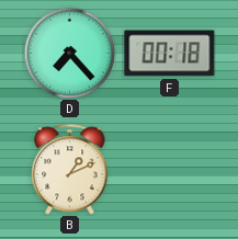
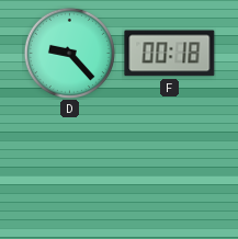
D: 7:23 -> 9:23 (69, 53)
B: 1:11 -> none (70, 170)
